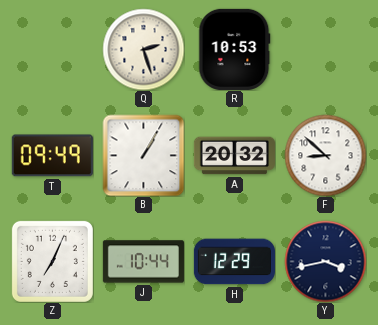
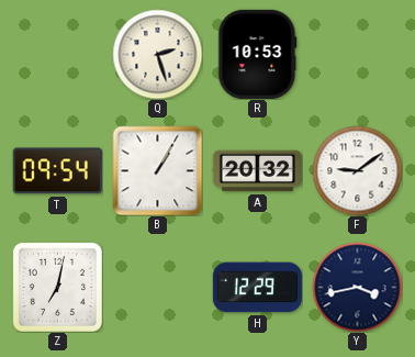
T: 09:49 -> 09:54 (57, 171)
F: 8:52 -> 9:09 (357, 170)
Z: 7:04 -> 7:02 (57, 287)
J: 10:44 -> none (143, 262)
